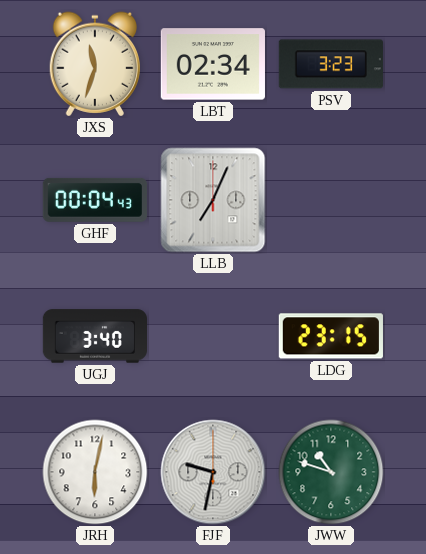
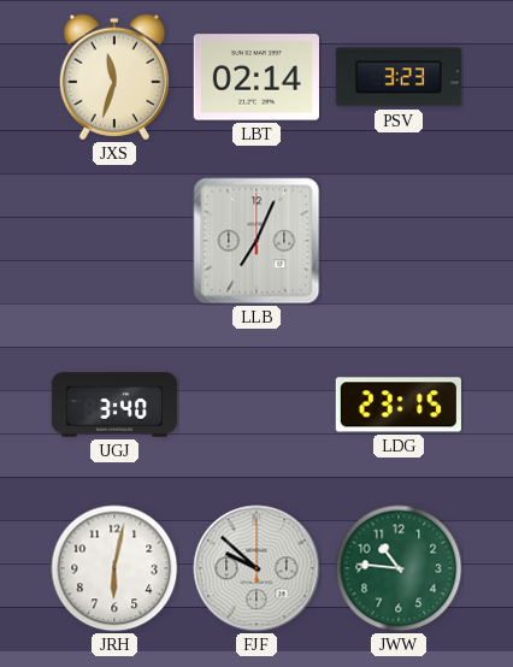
LBT: 02:34 -> 02:14 (256, 77)
GHF: 00:04 -> none (95, 200)
FJF: 9:32 -> 9:52 (256, 568)
JWW: 10:48 -> 10:46 (399, 568)
